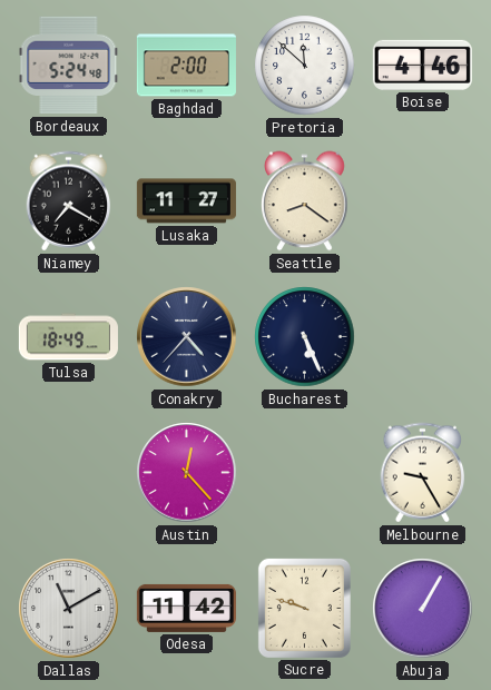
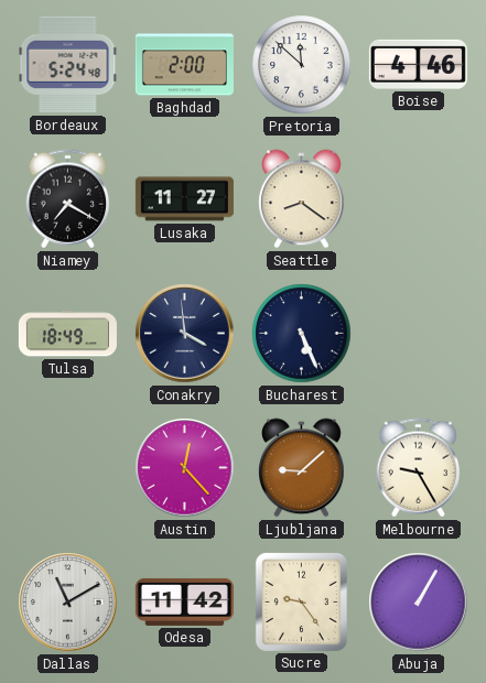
Conakry: 4:37 -> 3:59 (185, 334)
Ljubljana: none -> 9:08 (302, 468)
Sucre: 9:48 -> 9:24 (301, 601)
